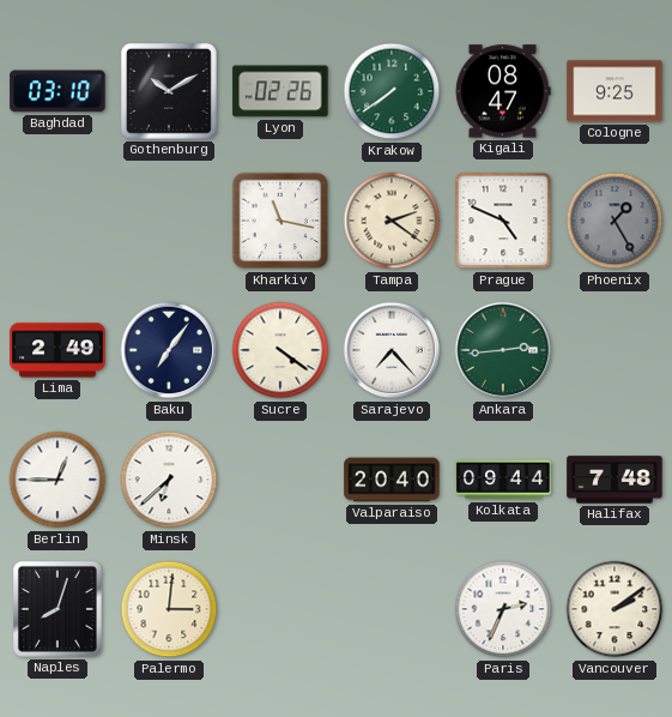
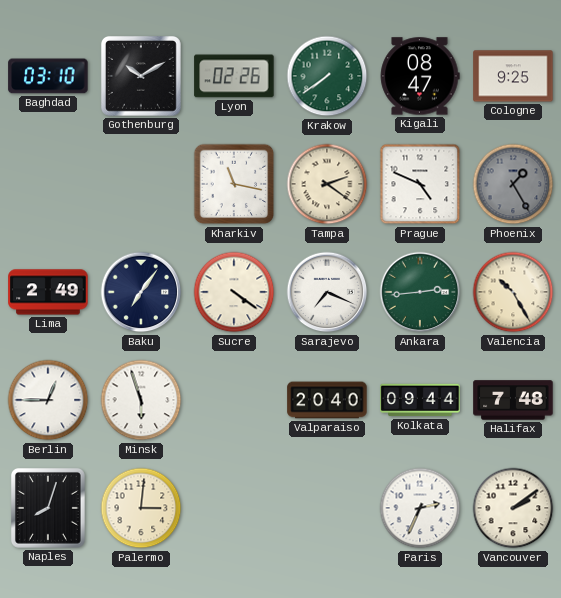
Sarajevo: 7:23 -> 7:19 (327, 292)
Valencia: none -> 10:25 (513, 292)
Minsk: 6:38 -> 5:57 (141, 400)
